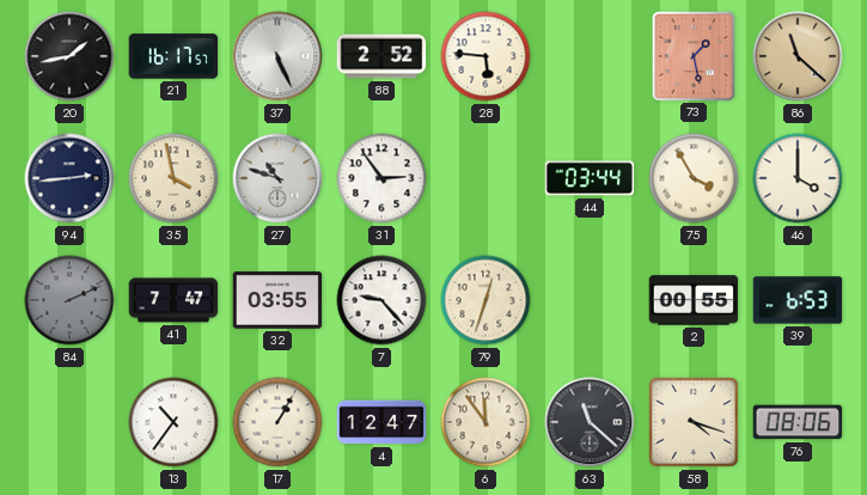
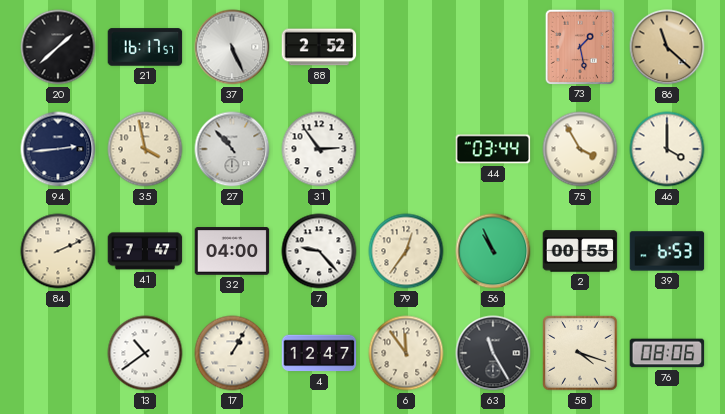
20: 1:43 -> 1:38 (58, 47)
28: 5:46 -> none (486, 56)
27: 10:48 -> 10:53 (232, 149)
84 dial: grey -> cream (58, 251)
32: 03:55 -> 04:00 (232, 251)
79: 12:33 -> 12:36 (406, 251)
56: none -> 10:56 (493, 251)
13: 10:36 -> 10:39 (145, 353)
63: 11:22 -> 11:25 (493, 353)
